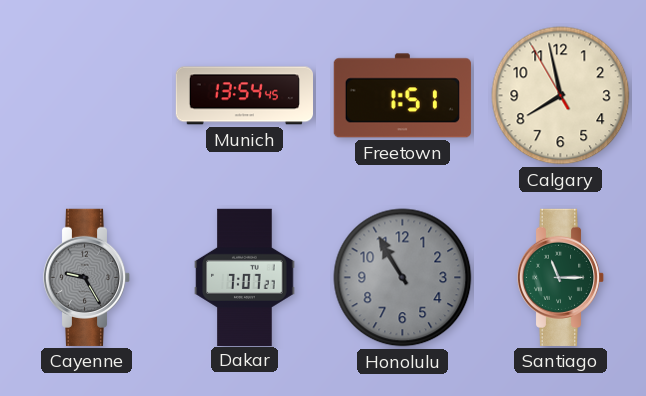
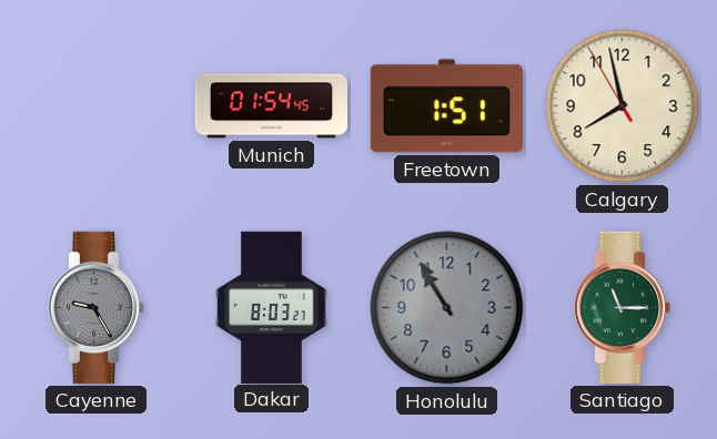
Munich: 13:54 -> 01:54 (271, 106)
Dakar: 7:07 -> 8:03 (272, 307)
